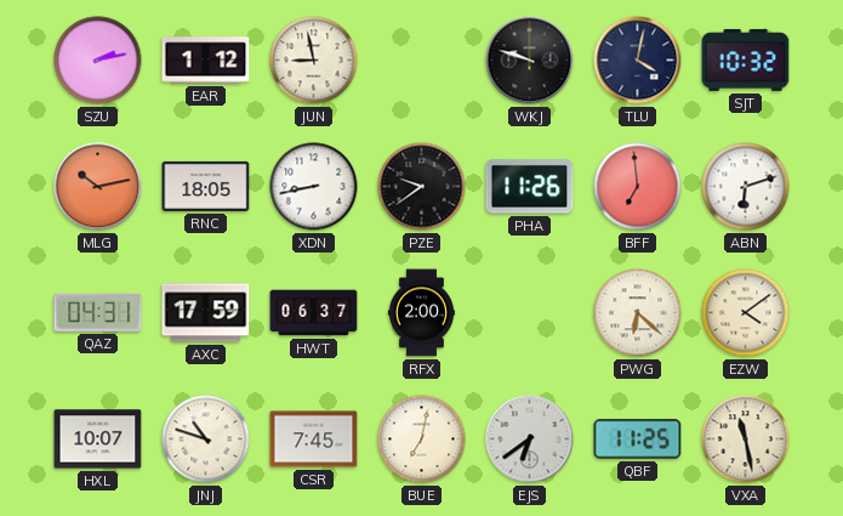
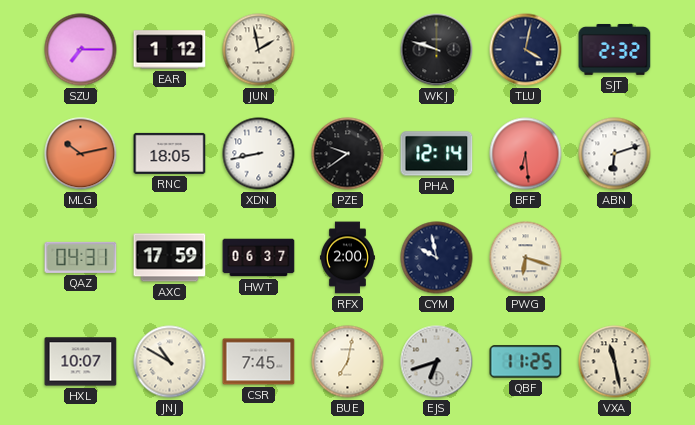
SZU: 2:13 -> 7:15 (81, 50)
JUN: 8:58 -> 1:58 (259, 50)
SJT: 10:32 -> 2:32 (615, 49)
PHA: 11:26 -> 12:14 (437, 154)
BFF: 6:59 -> 6:29 (526, 154)
CYM: none -> 9:58 (437, 258)
PWG: 6:22 -> 6:18 (526, 258)
EZW: 4:09 -> none (746, 313)
JNJ: 10:48 -> 10:50 (170, 362)
EJS: 6:39 -> 6:42 (437, 362)
